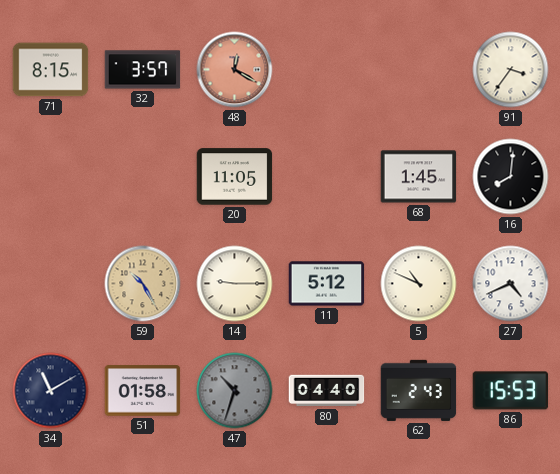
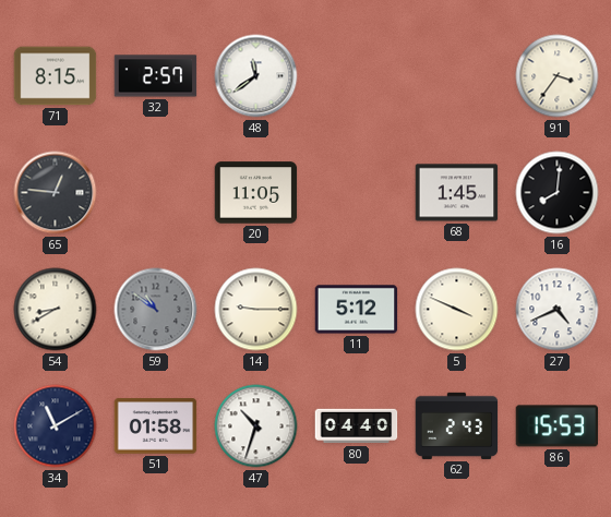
32: 3:57 -> 2:57 (156, 76)
48: 12:20 -> 11:39 (256, 76)
48 dial: salmon -> white (256, 76)
65: none -> 12:46 (56, 193)
54: none -> 8:40 (56, 310)
59: 10:25 -> 10:51 (156, 310)
59 dial: champagne -> grey (156, 310)
5: 10:49 -> 3:49 (457, 310)
47 dial: grey -> white (256, 426)
